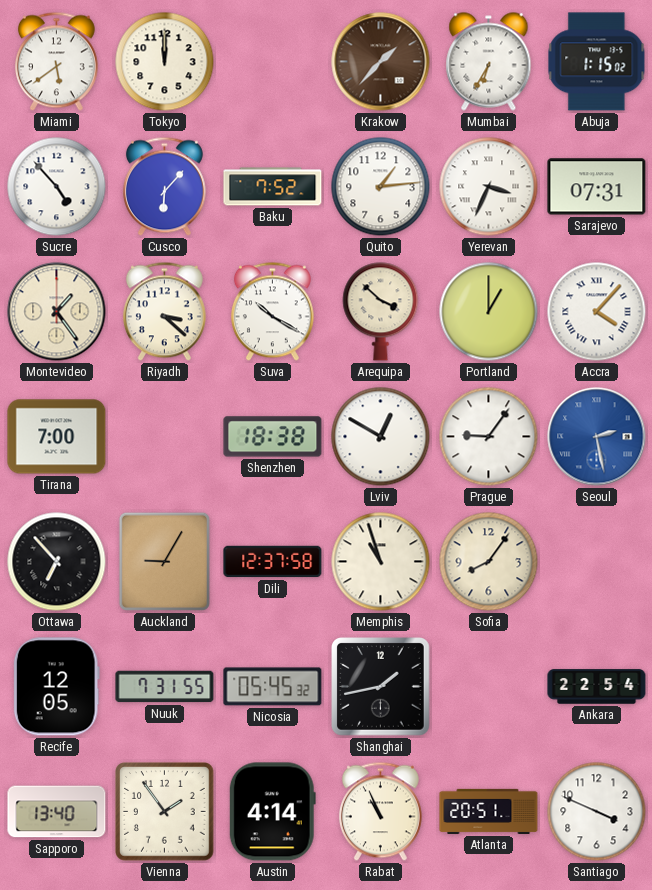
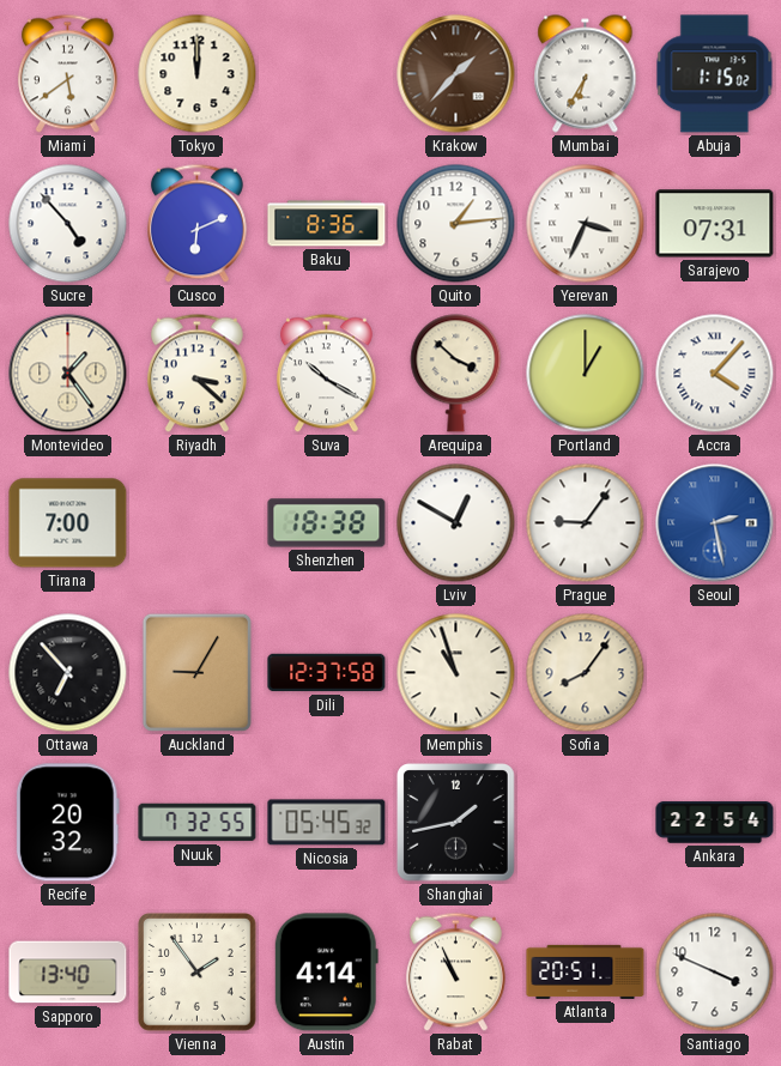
Cusco: 6:07 -> 6:11 (196, 224)
Baku: 7:52 -> 8:36 (327, 224)
Recife: 12:05 -> 20:32 (67, 823)
Nuuk: 7:31 -> 7:32 (198, 823)
